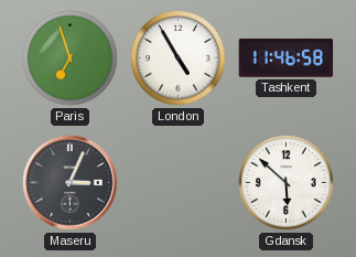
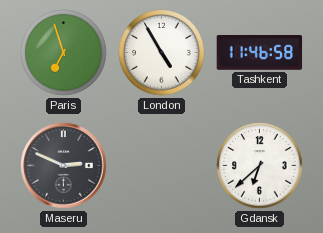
Maseru: 3:04 -> 2:49 (64, 166)
Gdansk: 5:52 -> 6:38 (260, 166)
